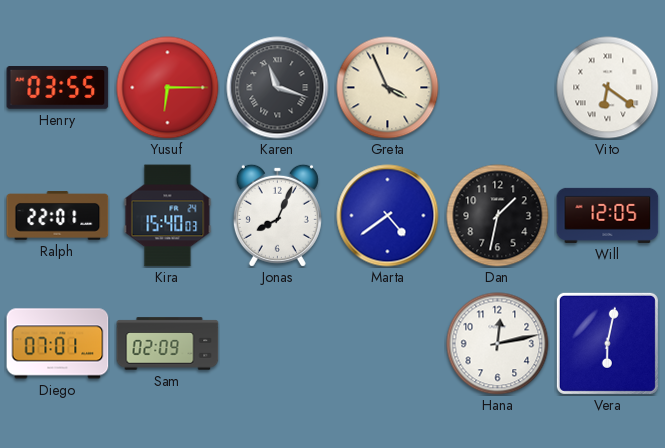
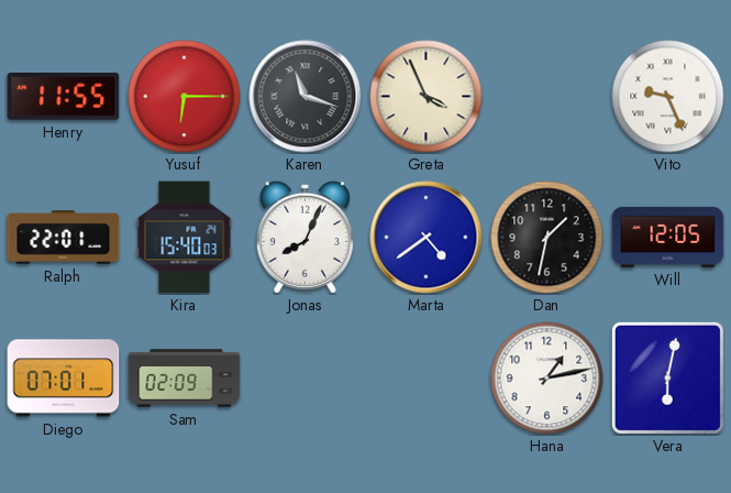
Henry: 03:55 -> 11:55 (64, 97)
Vito: 6:21 -> 9:26 (668, 97)
Hana: 12:13 -> 1:13 (547, 379)
